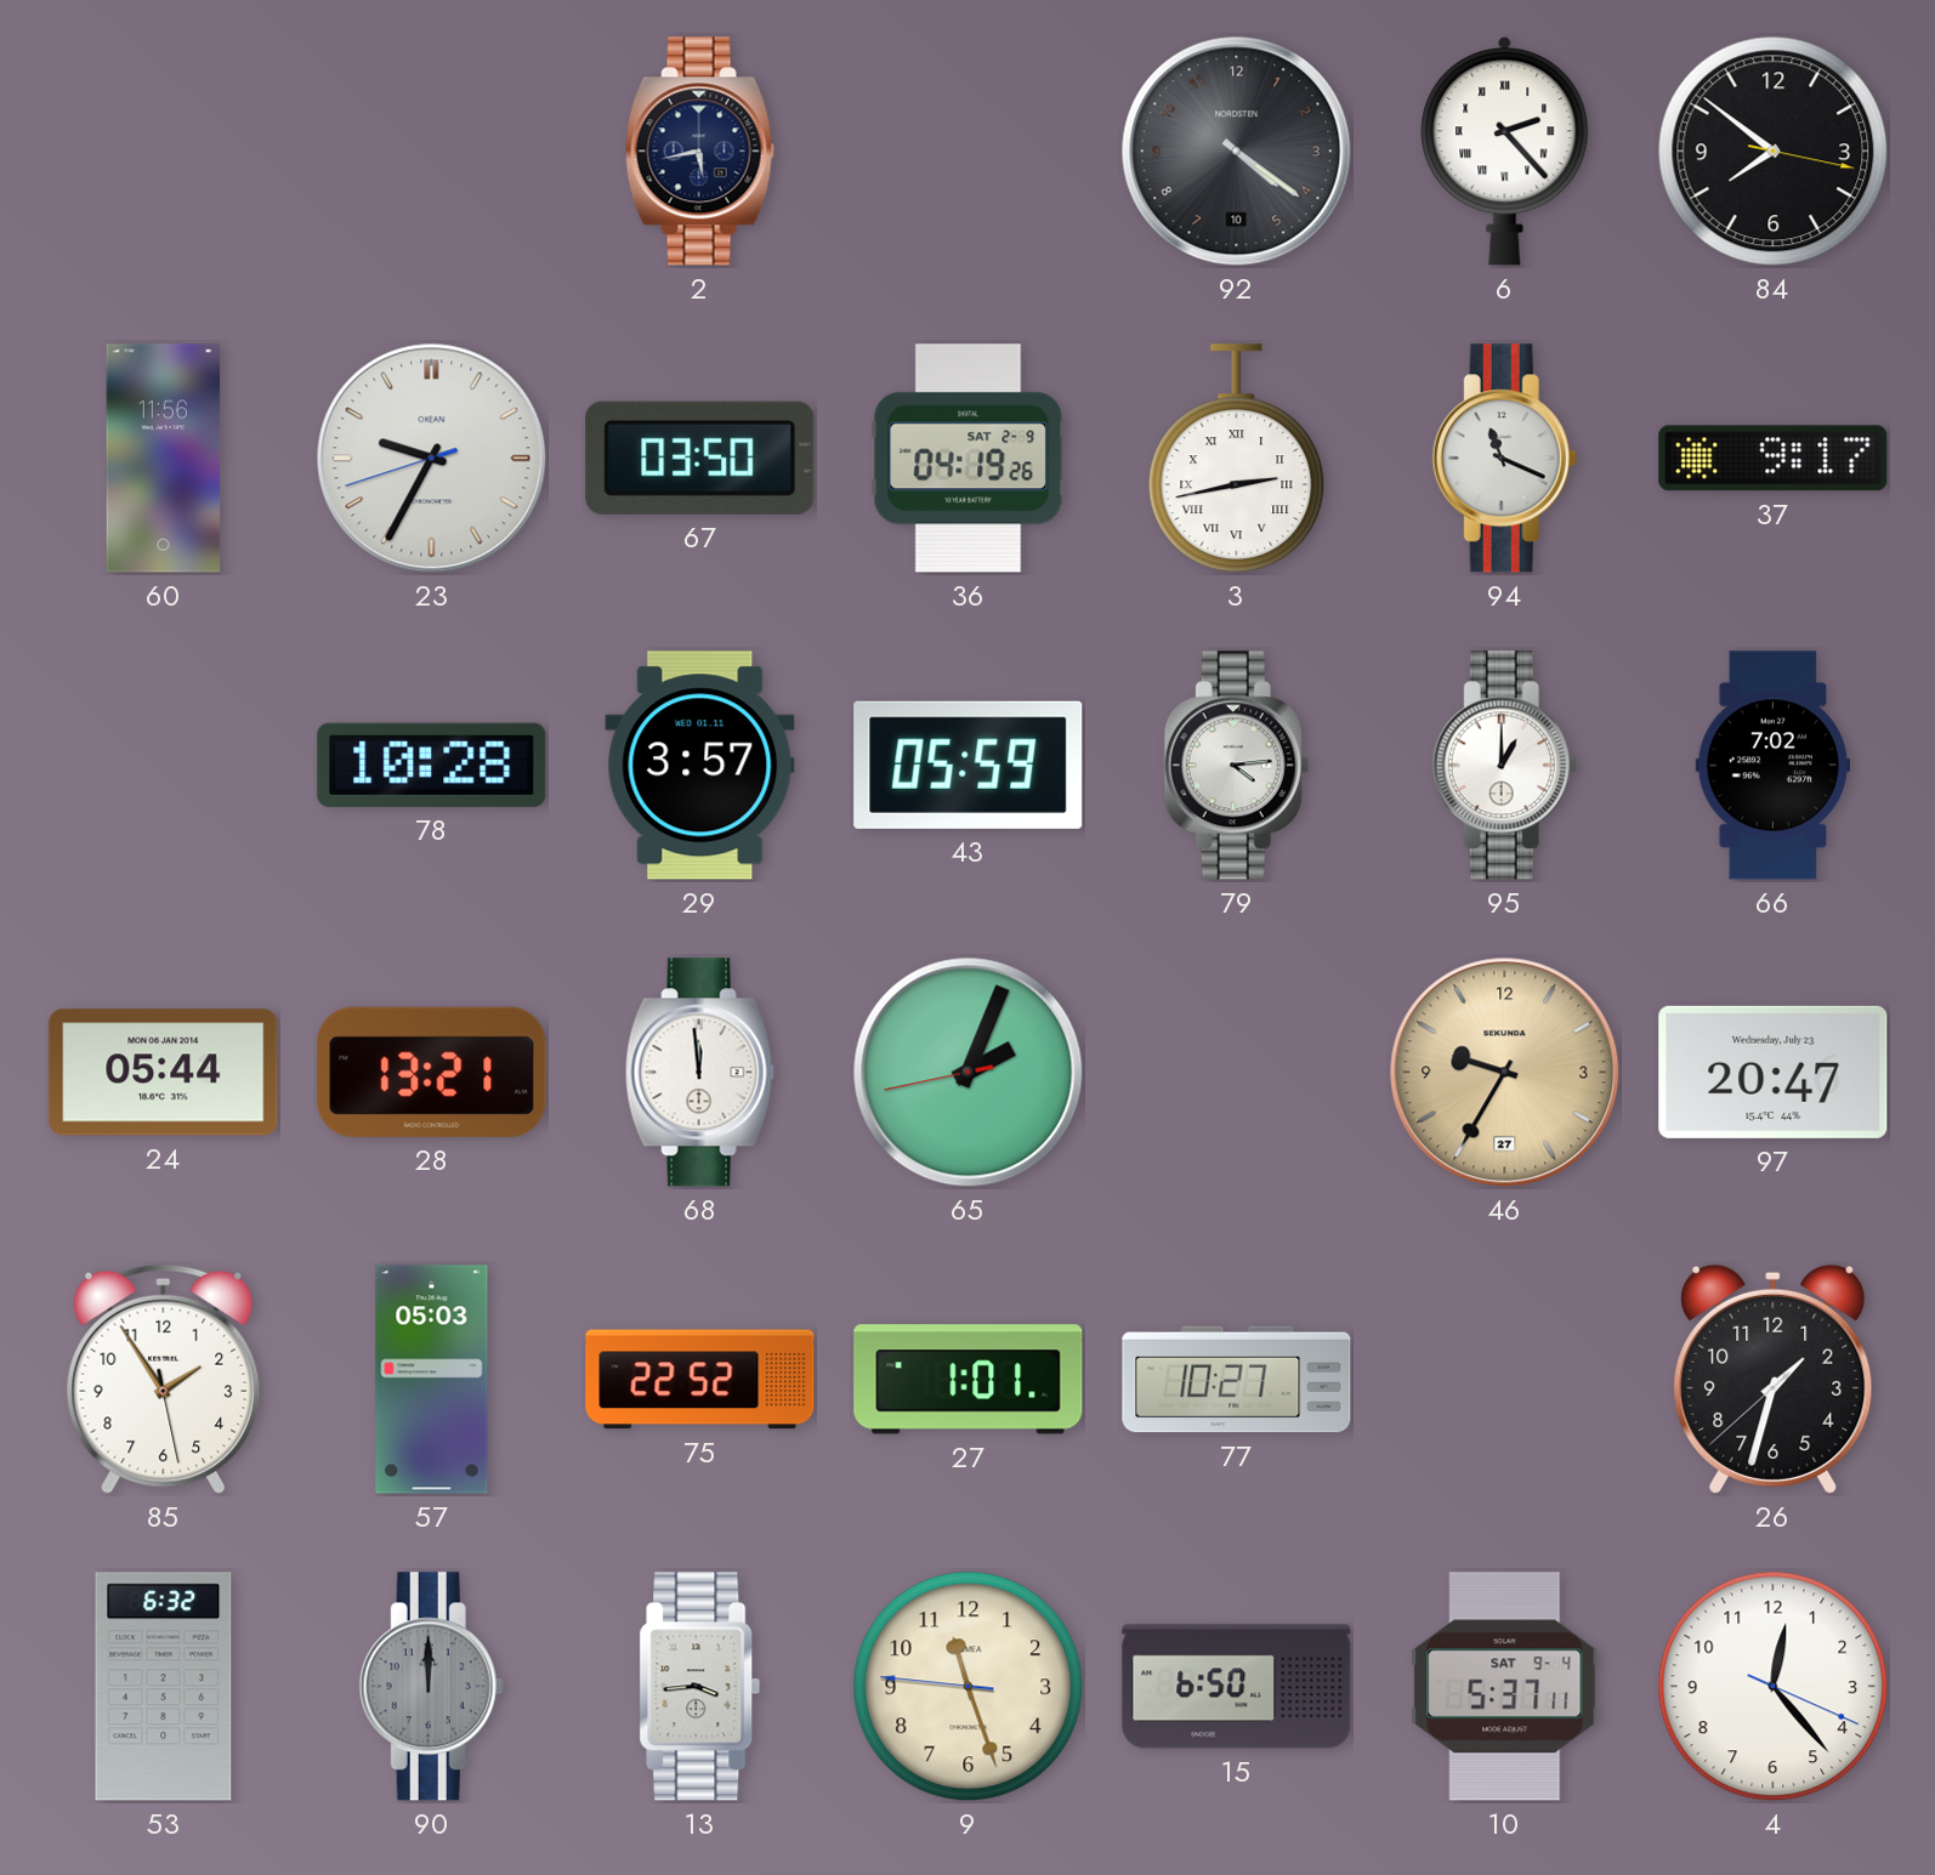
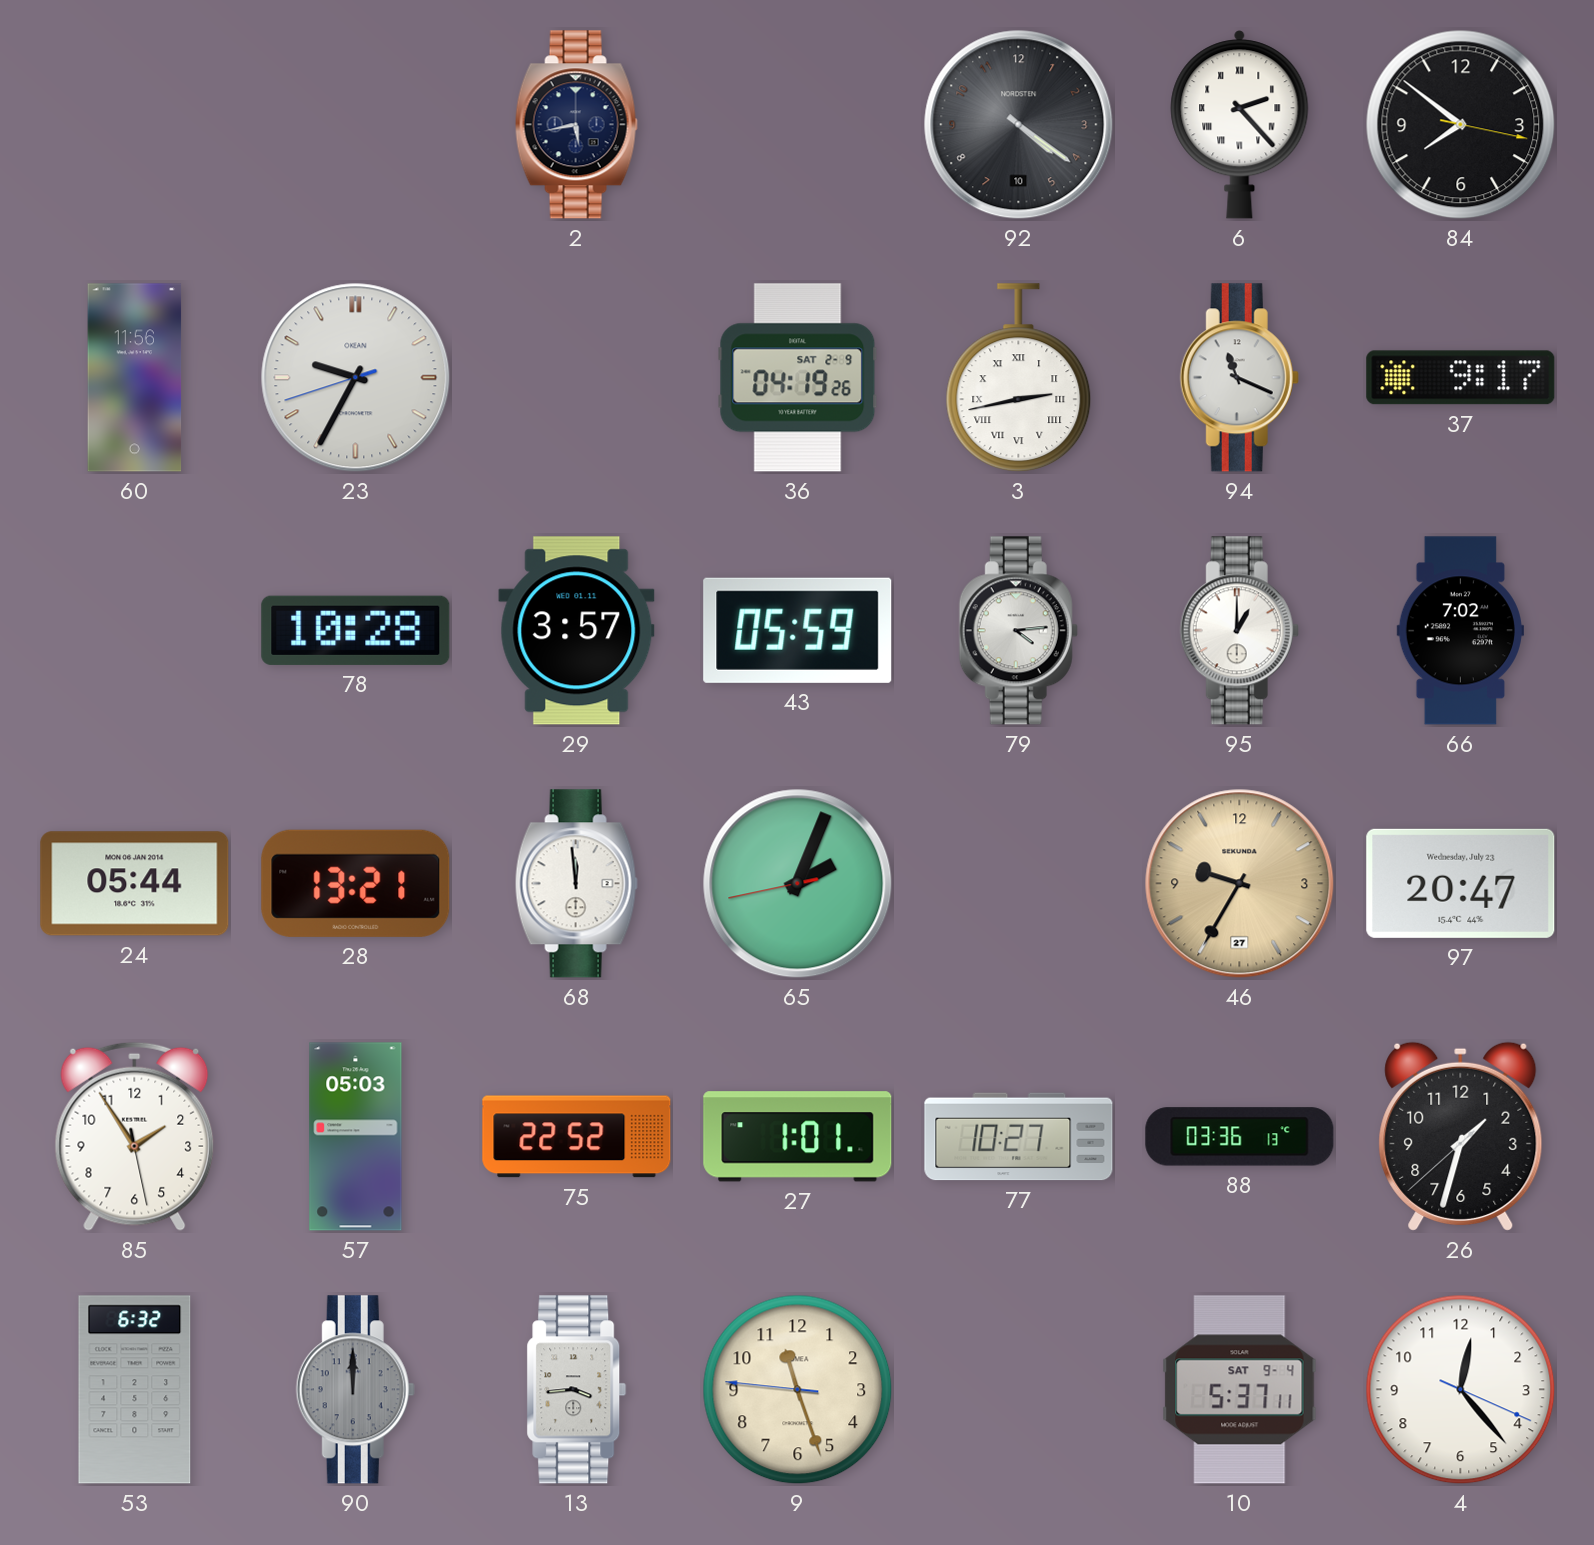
67: 03:50 -> none (700, 458)
88: none -> 03:36 (1240, 1137)
15: 6:50 -> none (1237, 1687)
